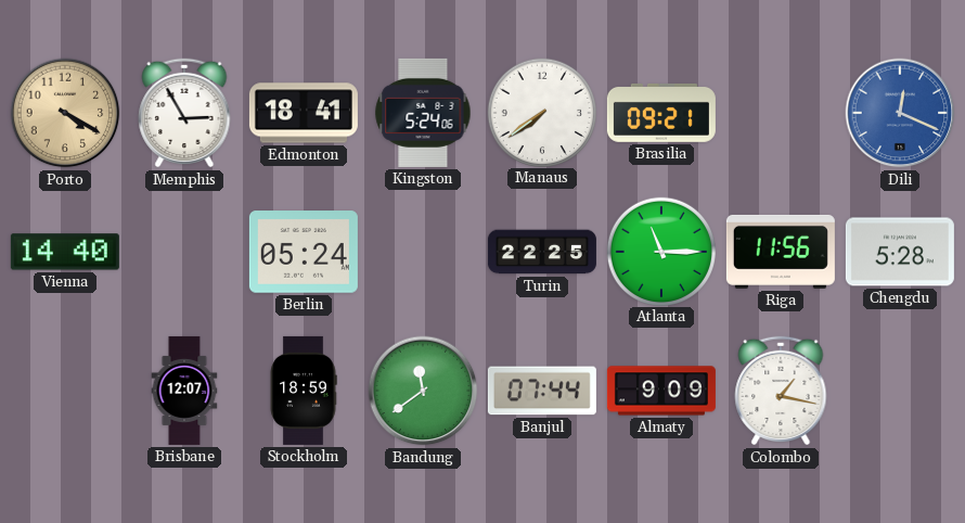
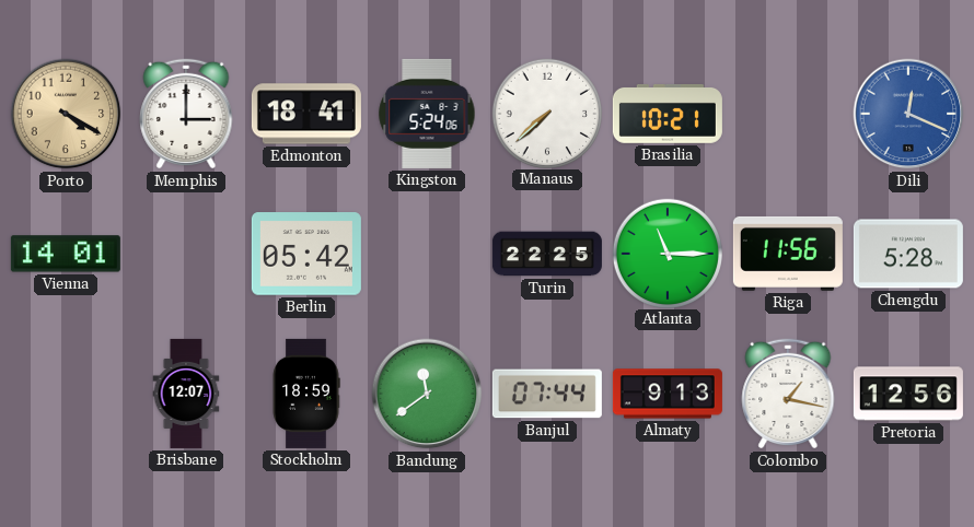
Memphis: 2:55 -> 3:00 (186, 114)
Manaus: 7:39 -> 7:38 (546, 113)
Brasilia: 09:21 -> 10:21 (668, 114)
Vienna: 14:40 -> 14:01 (66, 254)
Berlin: 05:24 -> 05:42 (306, 254)
Almaty: 9:09 -> 9:13 (668, 394)
Pretoria: none -> 12:56 (908, 394)
